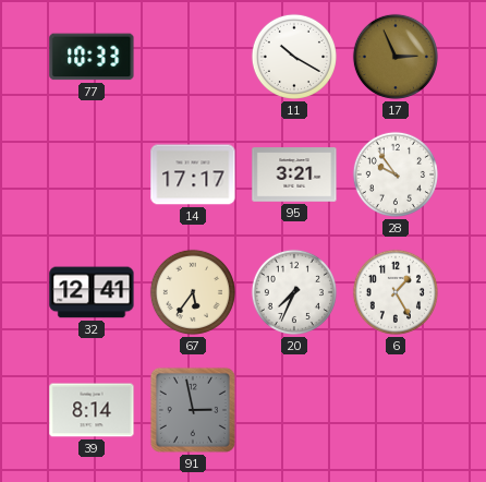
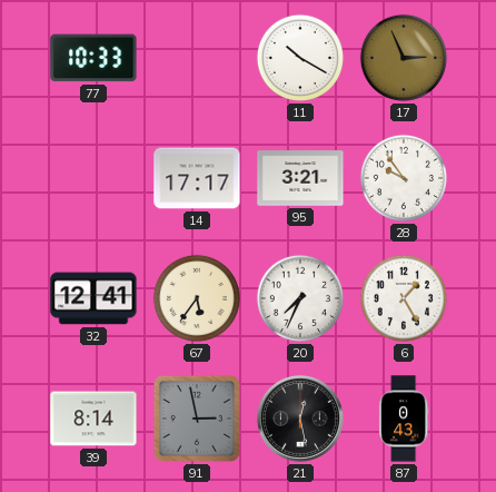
21: none -> 12:28 (301, 419)
87: none -> 0:43 (404, 419)
